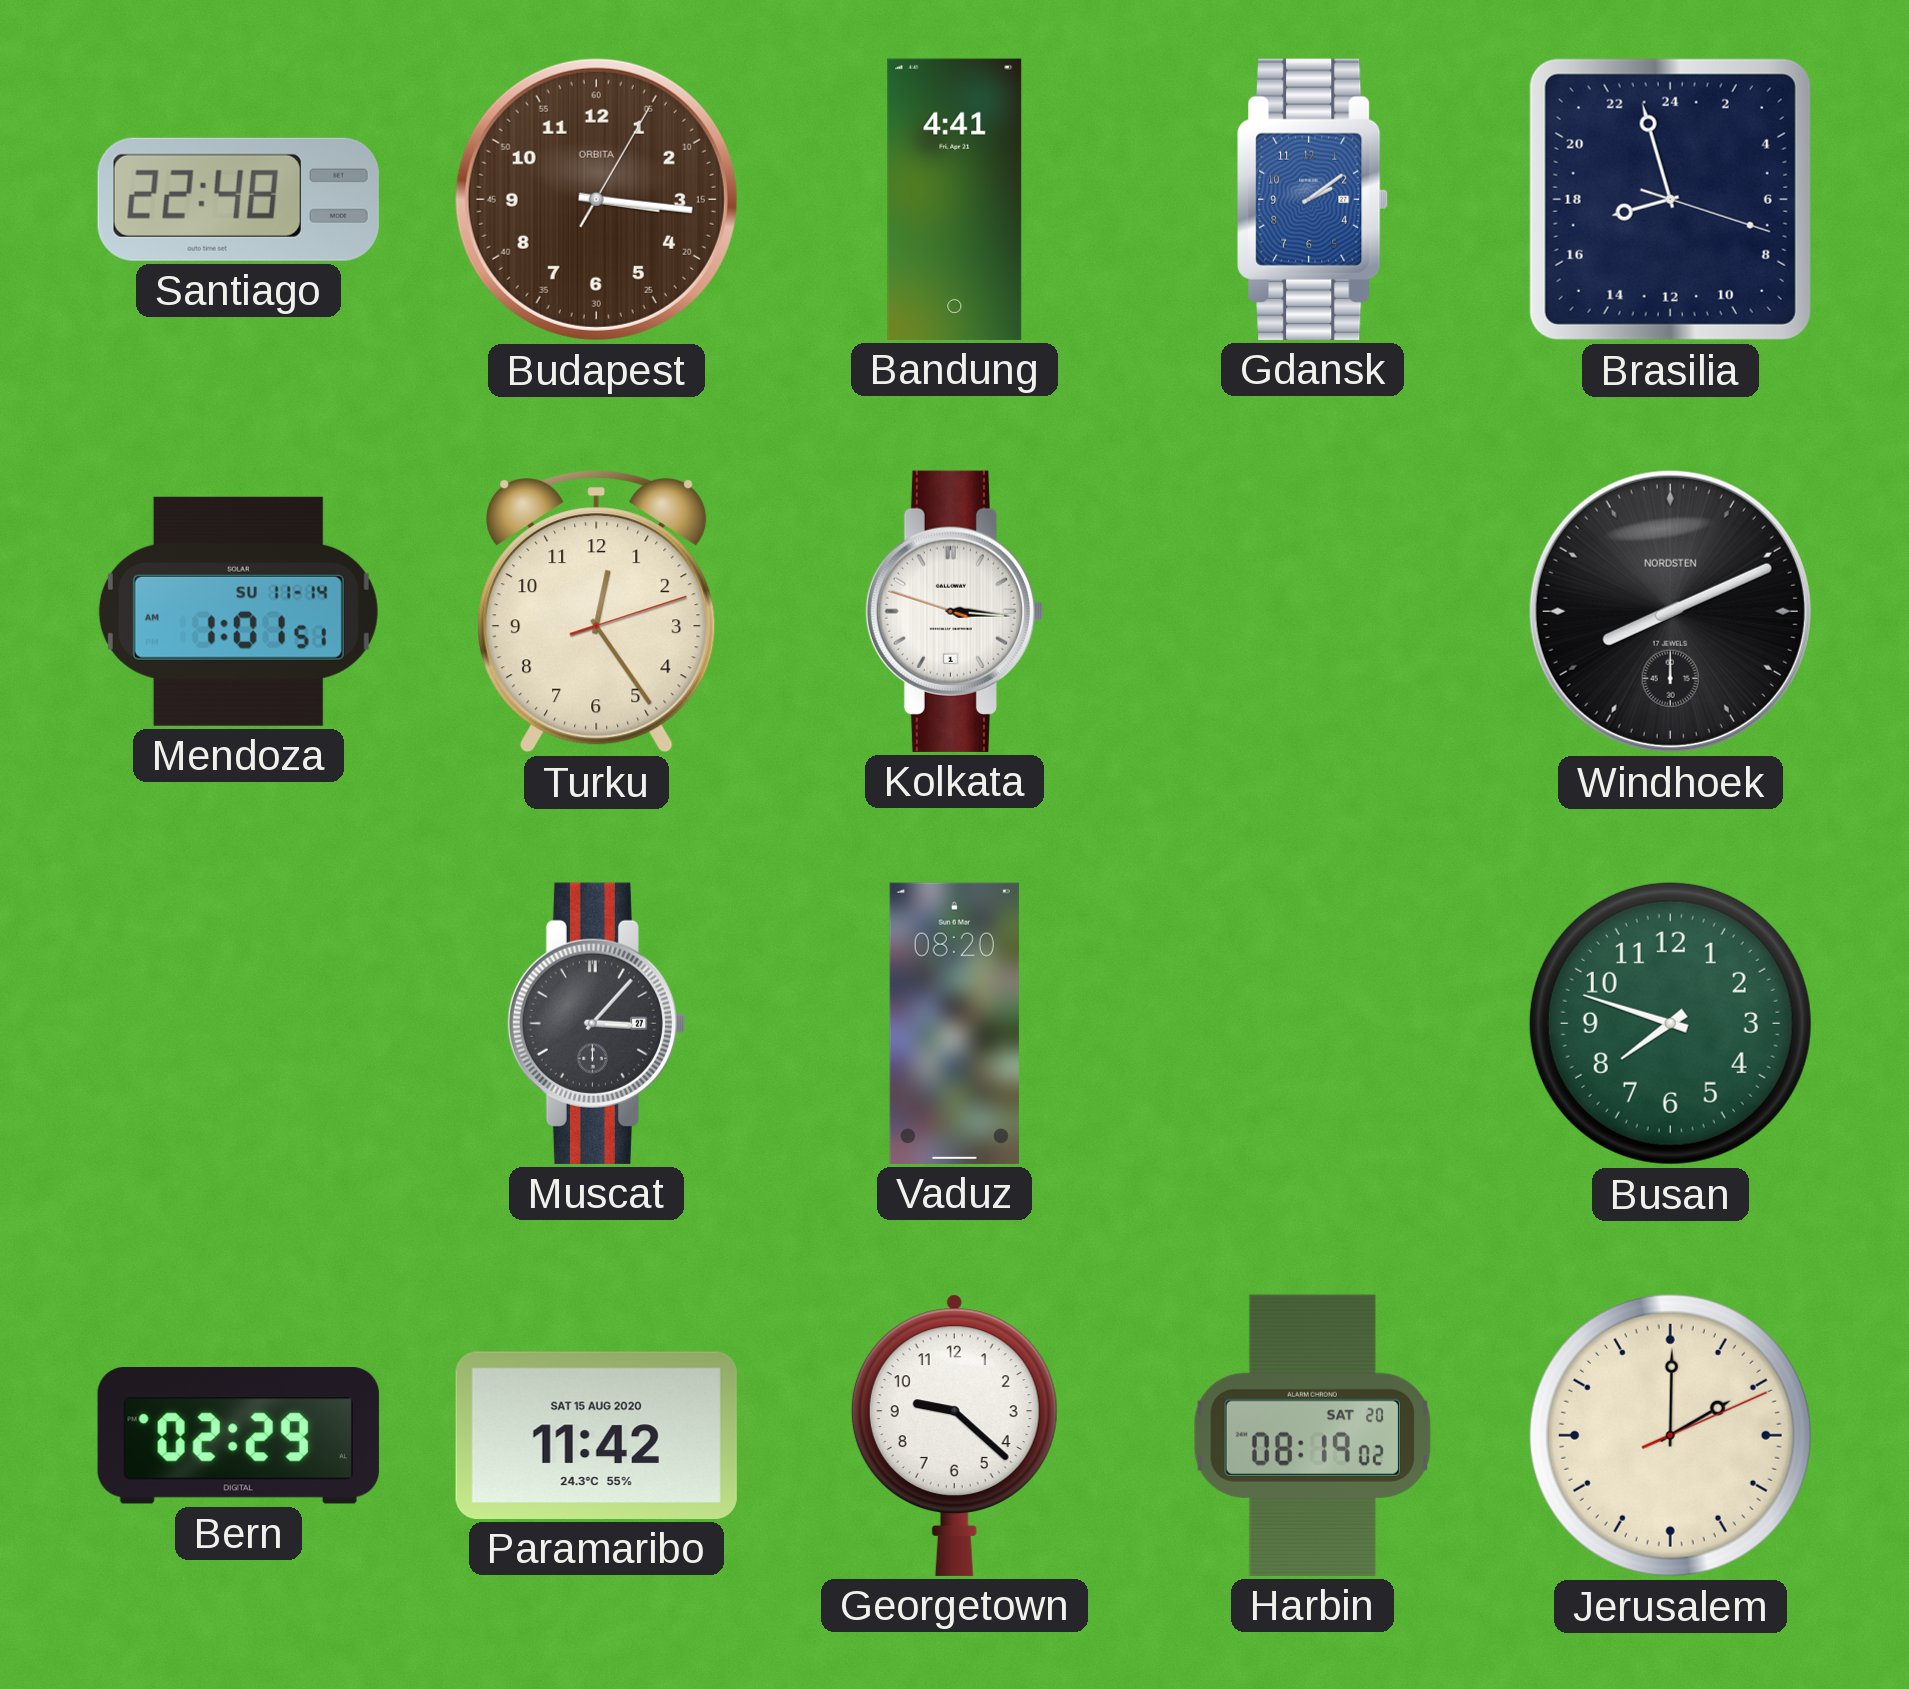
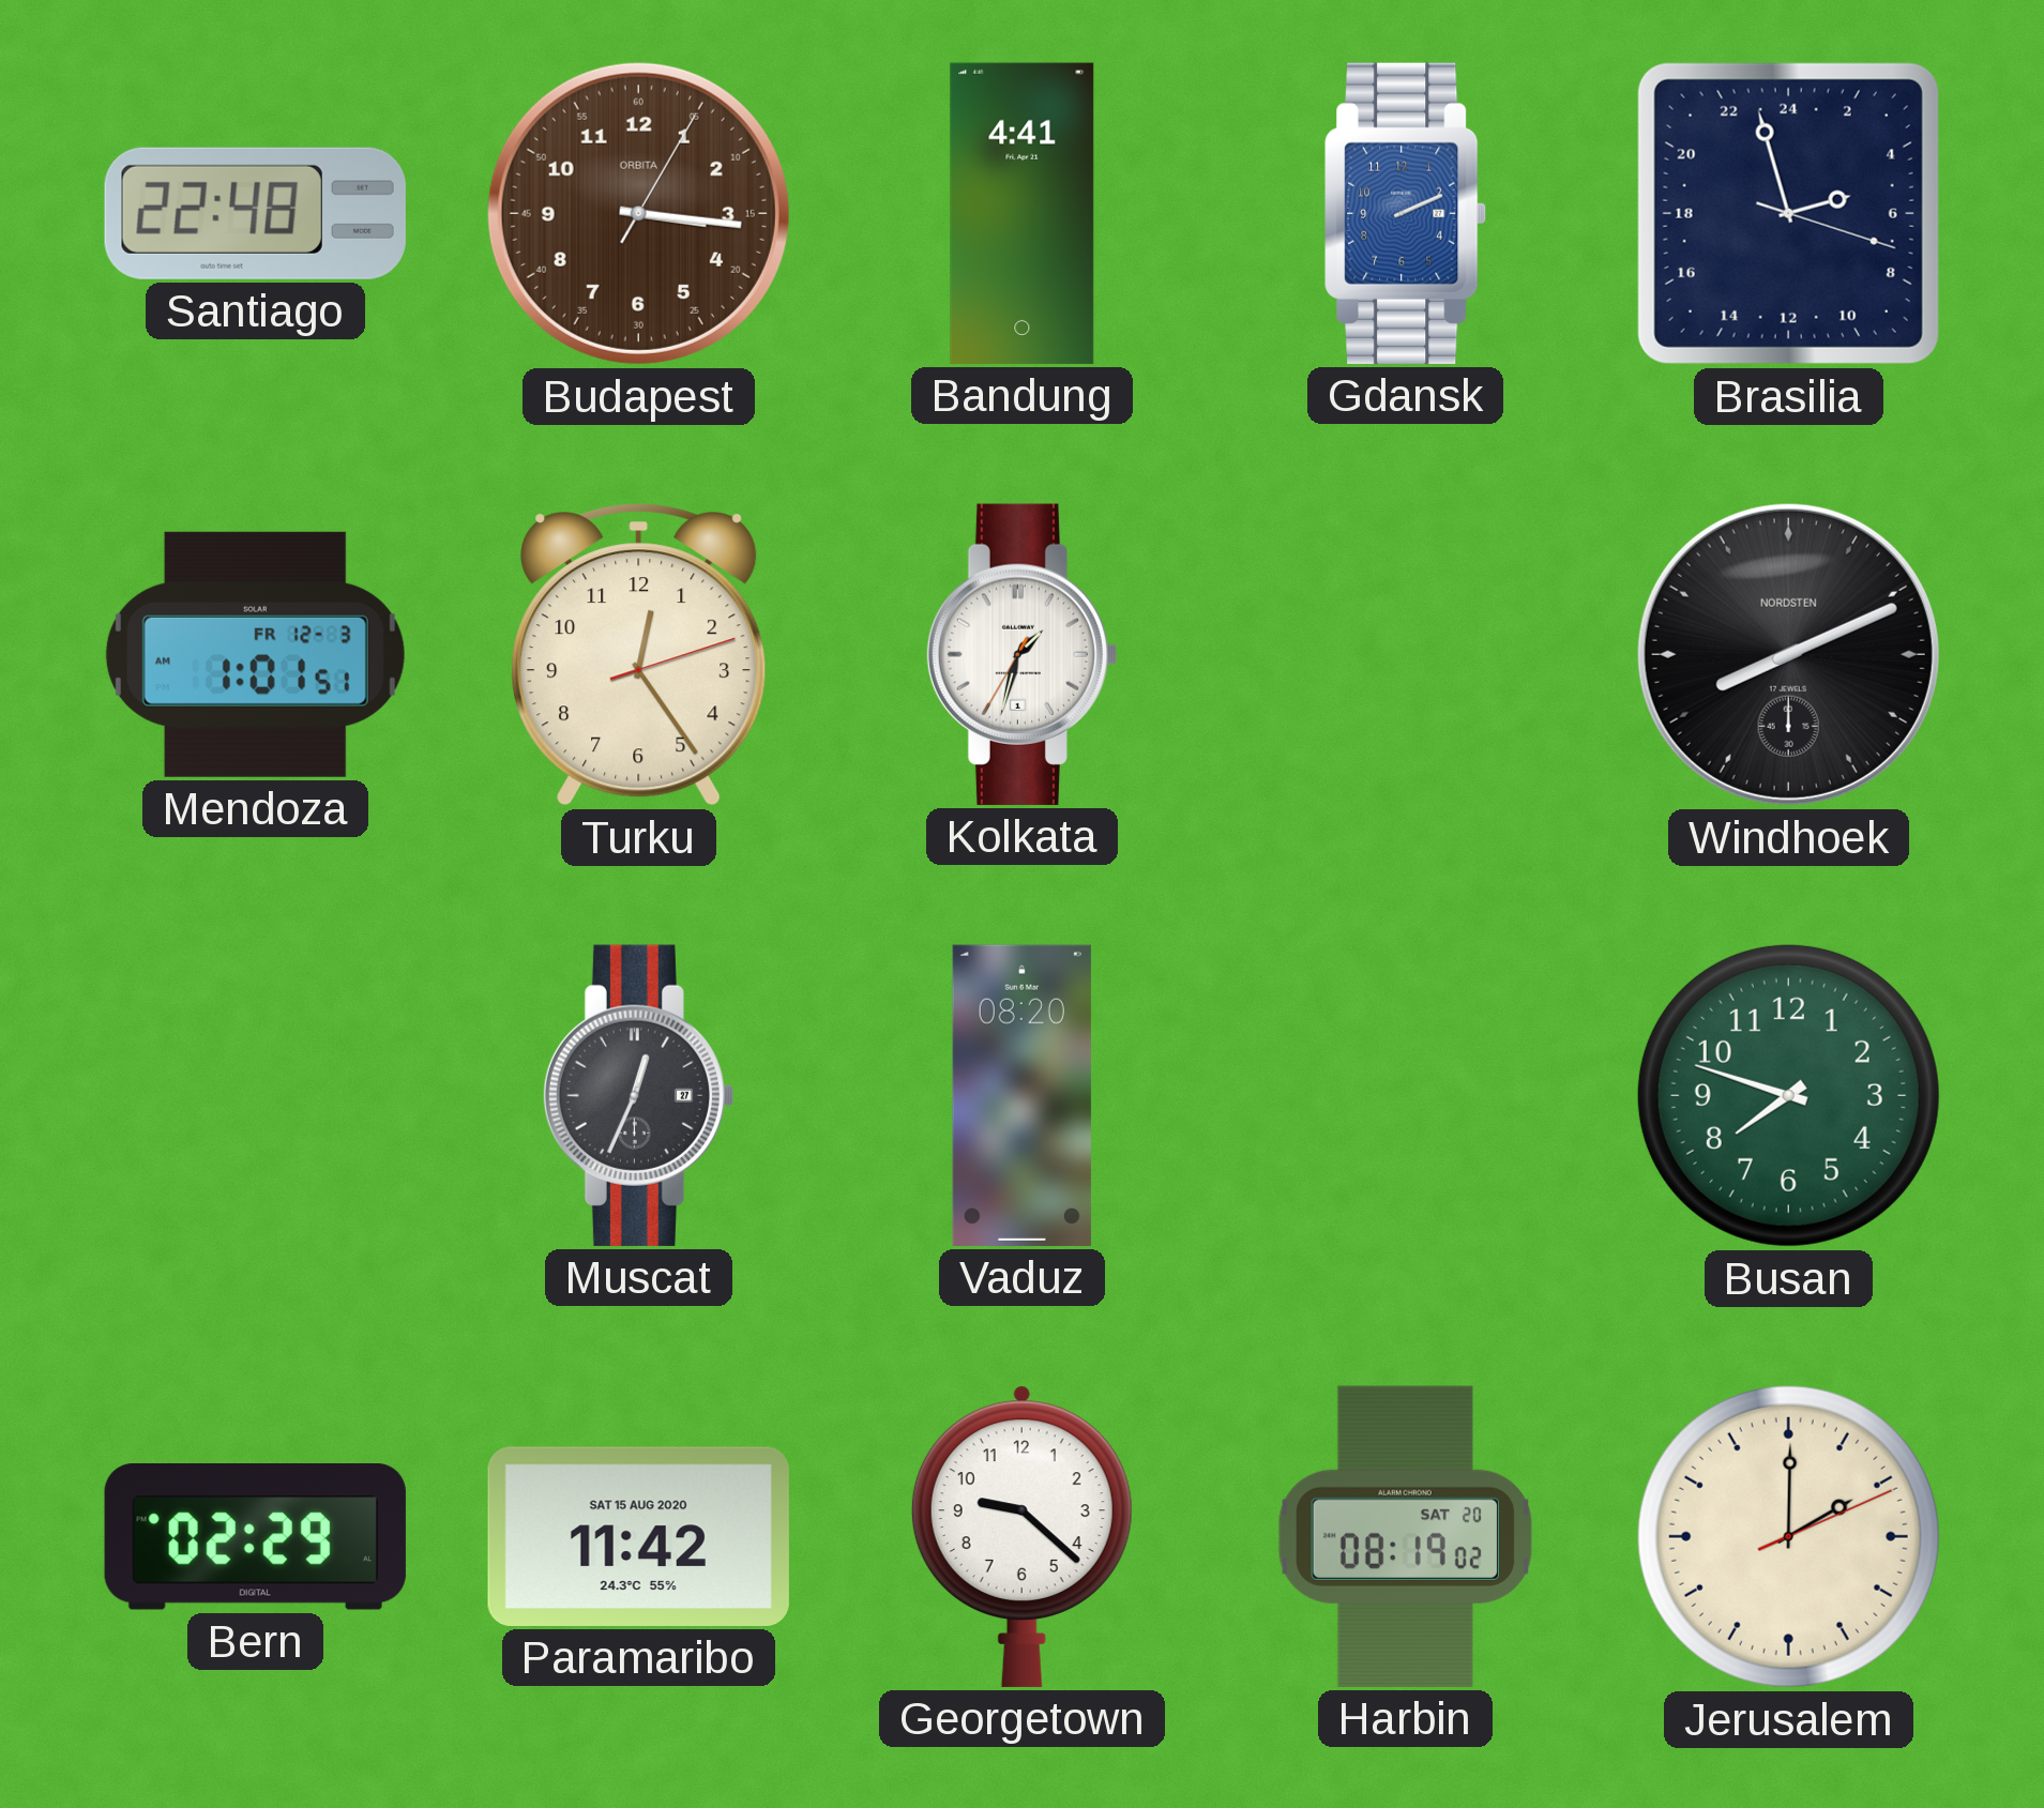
Gdansk: 2:09 -> 2:11 (1406, 213)
Brasilia: 16:57 -> 4:57 (1788, 213)
Mendoza date: SU 11-14 -> FR 12-3 (255, 654)
Kolkata: 3:15 -> 1:32 (1020, 654)
Muscat: 3:07 -> 12:34 (637, 1095)
